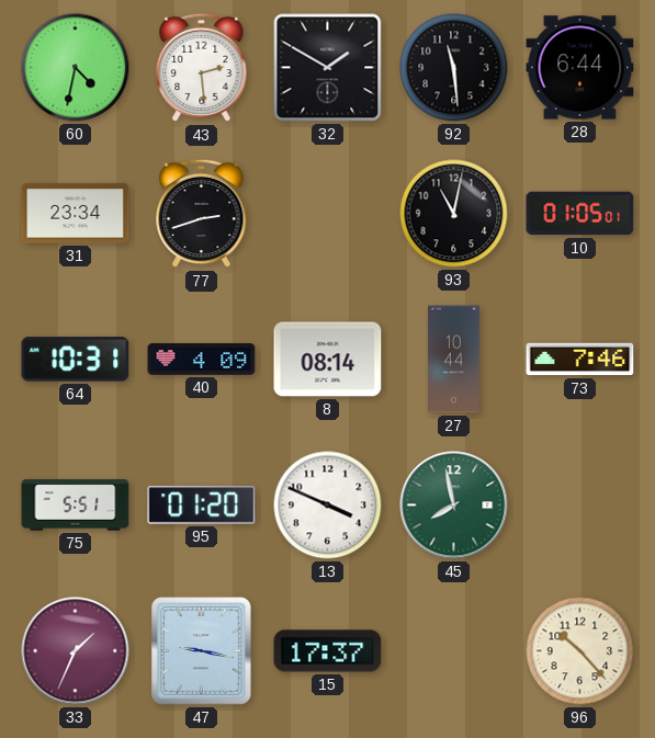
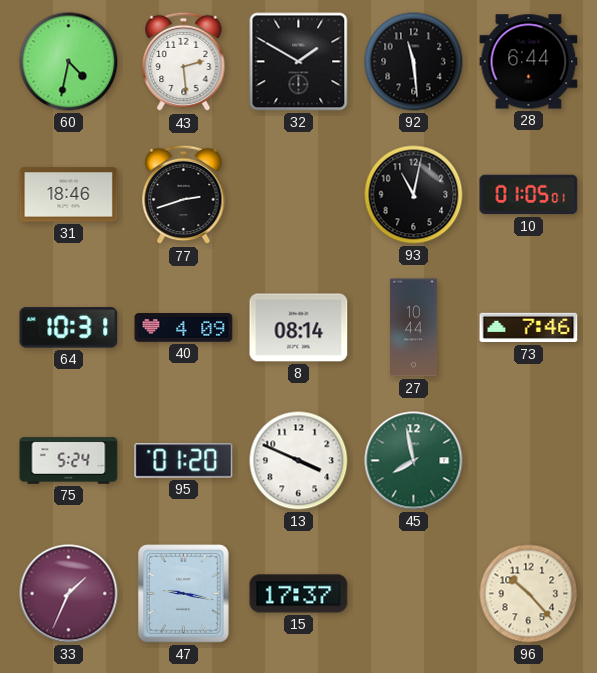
31: 23:34 -> 18:46 (69, 195)
75: 5:51 -> 5:24 (69, 461)
